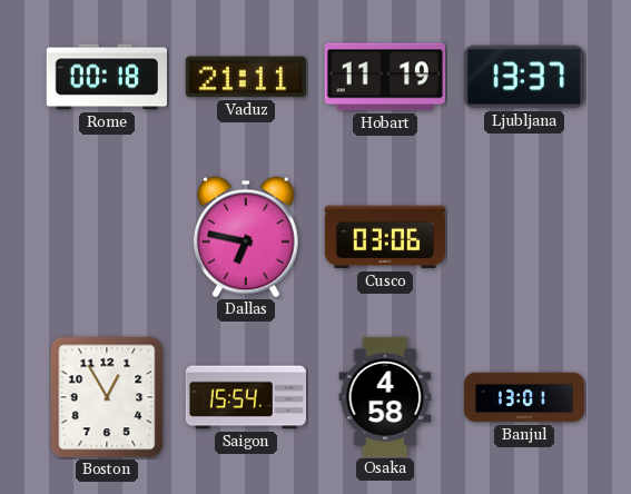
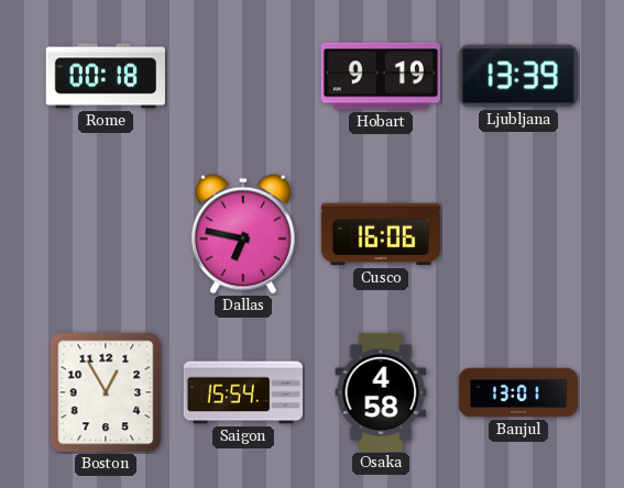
Vaduz: 21:11 -> none (246, 77)
Hobart: 11:19 -> 9:19 (381, 76)
Ljubljana: 13:37 -> 13:39 (518, 76)
Cusco: 03:06 -> 16:06 (381, 234)
